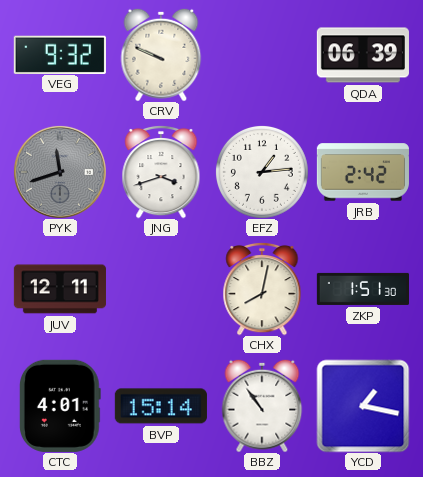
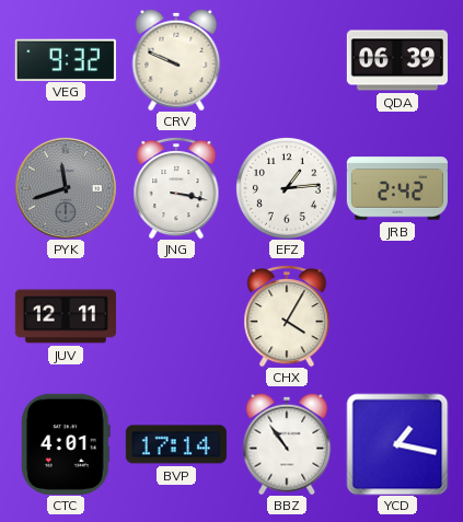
JNG: 3:42 -> 3:17 (176, 188)
CHX: 8:02 -> 4:05 (287, 316)
ZKP: 1:51 -> none (362, 289)
BVP: 15:14 -> 17:14 (176, 444)
